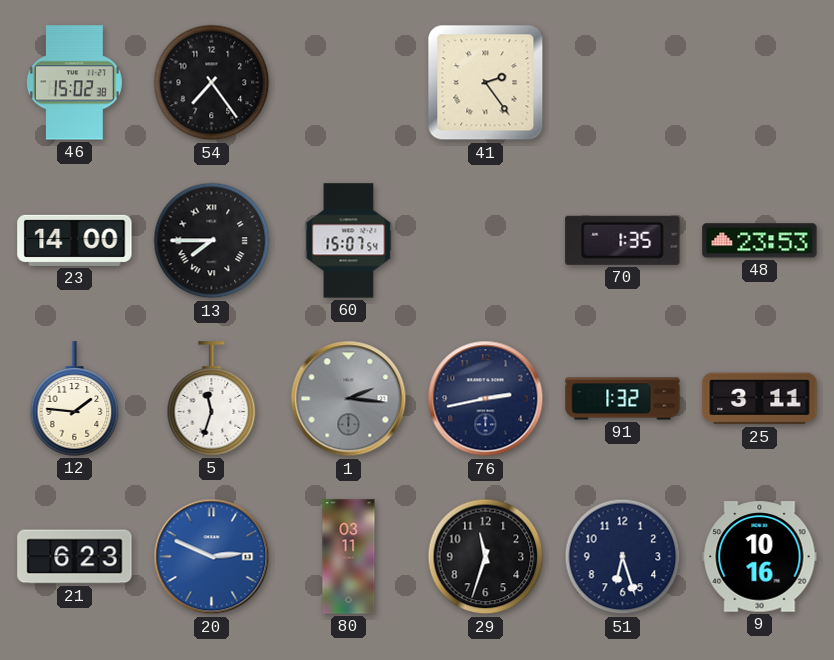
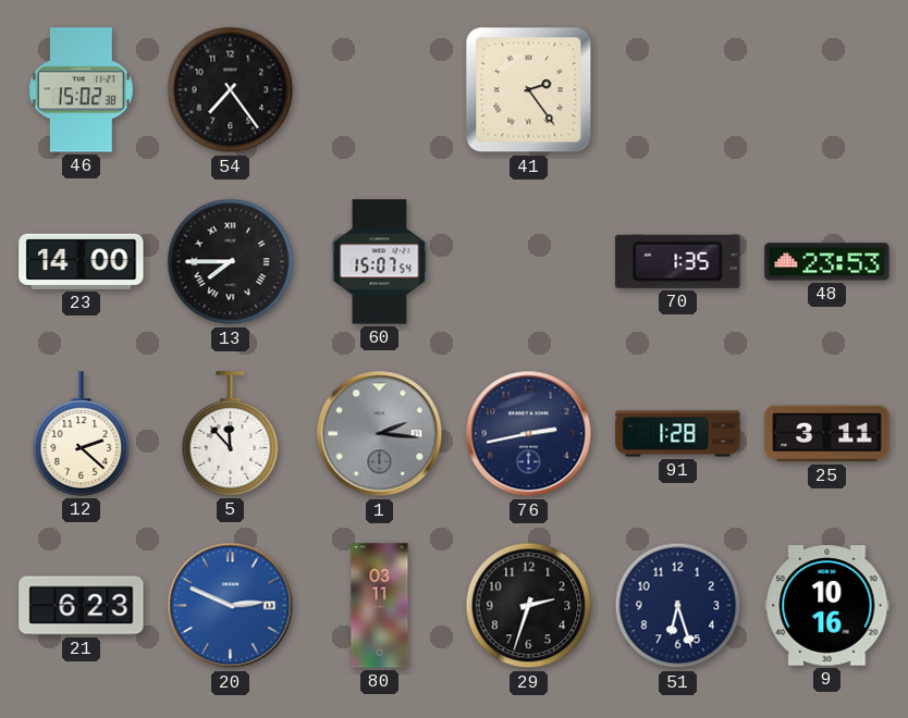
12: 1:46 -> 2:22 (82, 434)
5: 11:33 -> 11:53 (231, 434)
91: 1:32 -> 1:28 (678, 434)
29: 11:33 -> 2:33 (529, 606)
